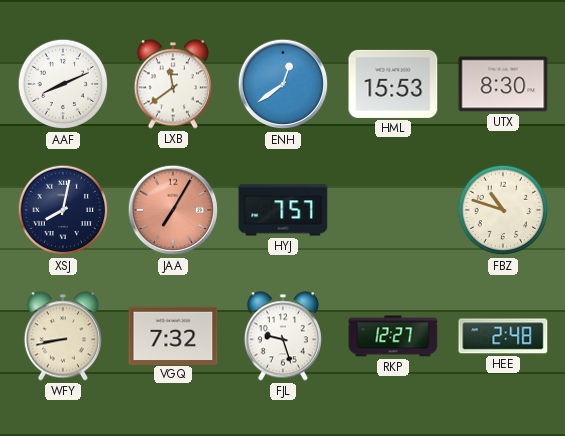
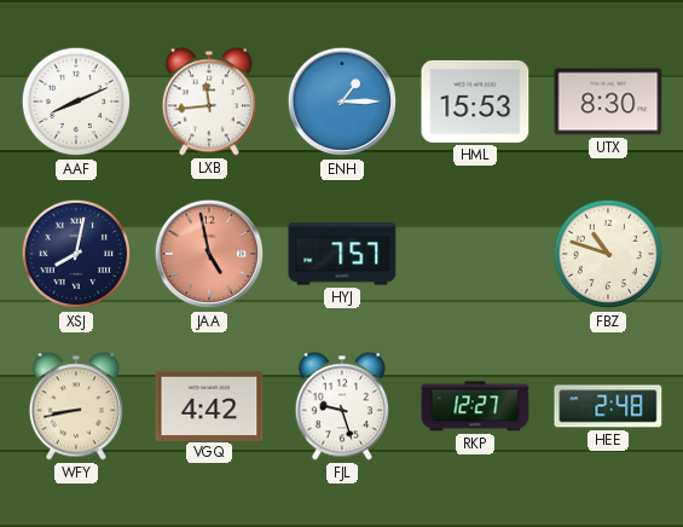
LXB: 11:39 -> 11:44 (209, 102)
ENH: 12:39 -> 1:15 (342, 102)
JAA: 7:05 -> 4:58 (209, 254)
VGQ: 7:32 -> 4:42 (209, 405)
